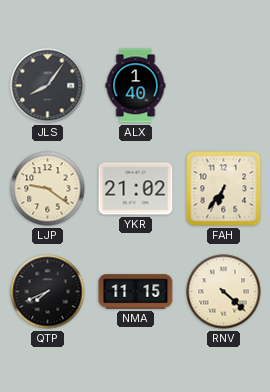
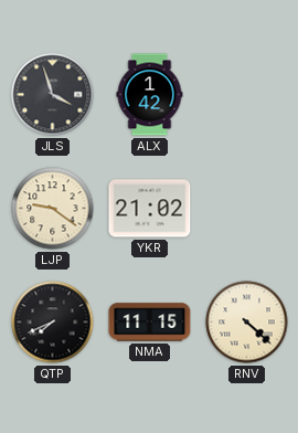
JLS: 8:06 -> 3:57 (53, 95)
ALX: 1:40 -> 1:42 (150, 95)
FAH: 6:36 -> none (224, 189)
